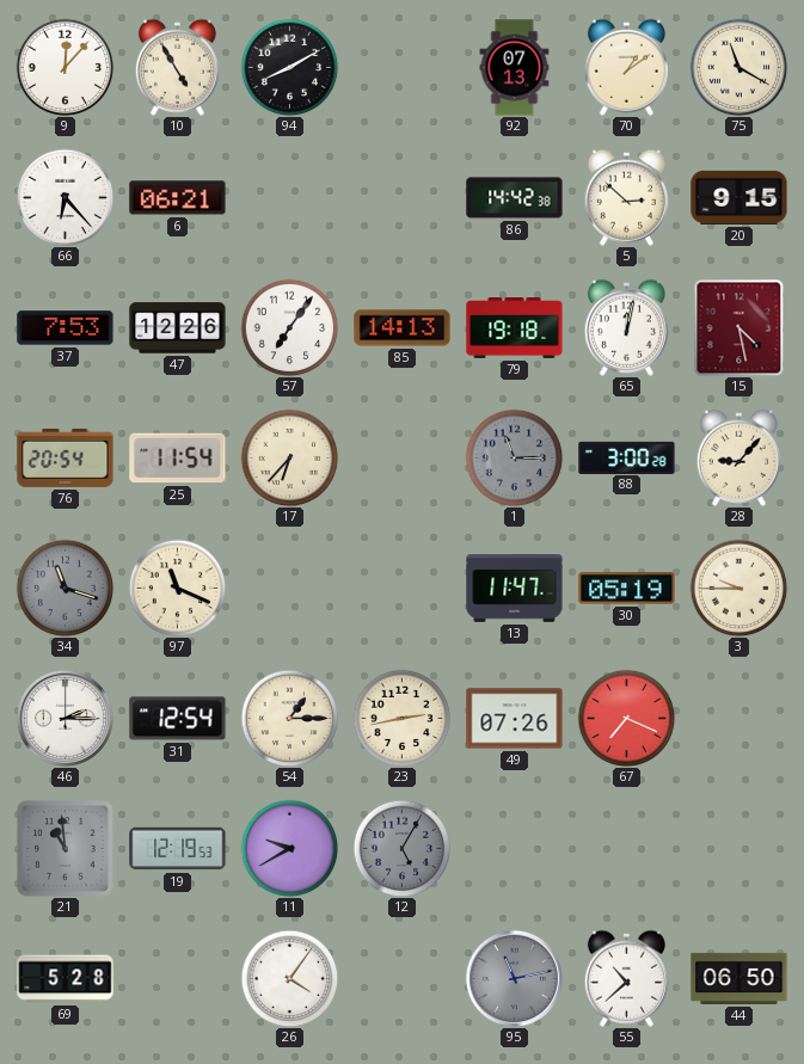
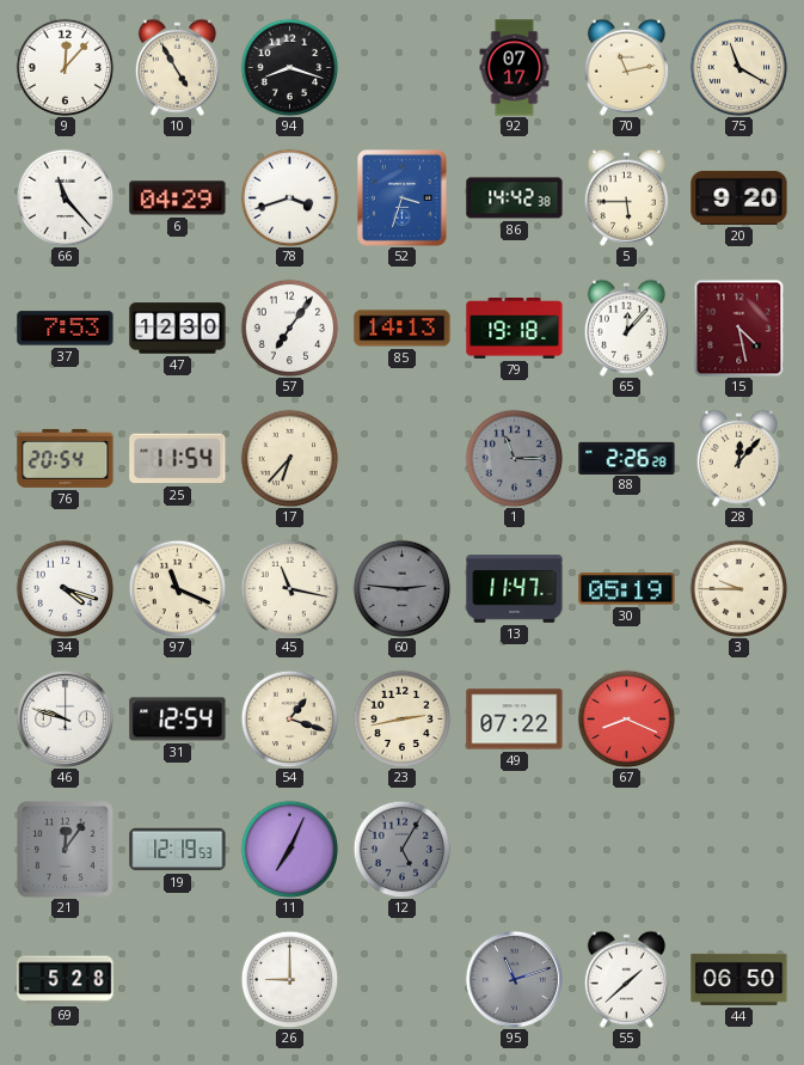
94: 8:10 -> 8:18 (289, 67)
92: 07:13 -> 07:17 (515, 68)
70: 1:09 -> 11:13 (626, 67)
66: 6:23 -> 11:23 (65, 197)
6: 06:21 -> 04:29 (178, 198)
78: none -> 3:42 (289, 197)
52: none -> 3:33 (403, 198)
5: 2:52 -> 5:45 (626, 197)
20: 9:15 -> 9:20 (739, 197)
47: 12:26 -> 12:30 (178, 329)
65: 12:02 -> 12:07 (626, 328)
88: 3:00 -> 2:26 (627, 458)
28: 9:07 -> 12:07 (738, 458)
34: 11:18 -> 4:18 (65, 588)
34 dial: grey -> white (65, 588)
45: none -> 11:17 (289, 588)
60: none -> 2:46 (401, 588)
46: 2:15 -> 9:48 (65, 718)
54: 1:15 -> 1:18 (289, 718)
49: 07:26 -> 07:22 (515, 720)
67: 7:19 -> 8:19 (626, 718)
21: 10:59 -> 12:06 (66, 850)
11: 9:40 -> 7:04 (289, 849)
26: 4:06 -> 9:00 (289, 979)
95: 11:13 -> 11:12 (514, 979)
55: 10:38 -> 1:38 (626, 979)
